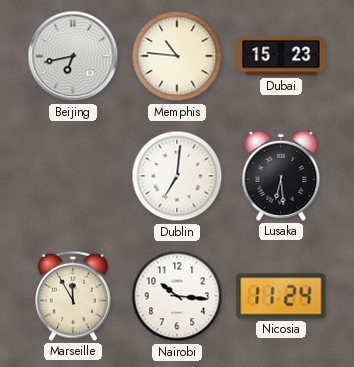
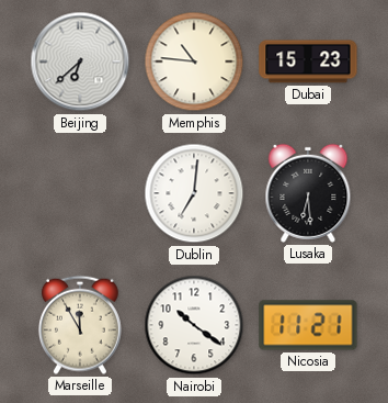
Beijing: 6:43 -> 6:38 (80, 61)
Nairobi: 10:16 -> 10:21 (194, 325)
Nicosia: 11:24 -> 11:21 (308, 325)
